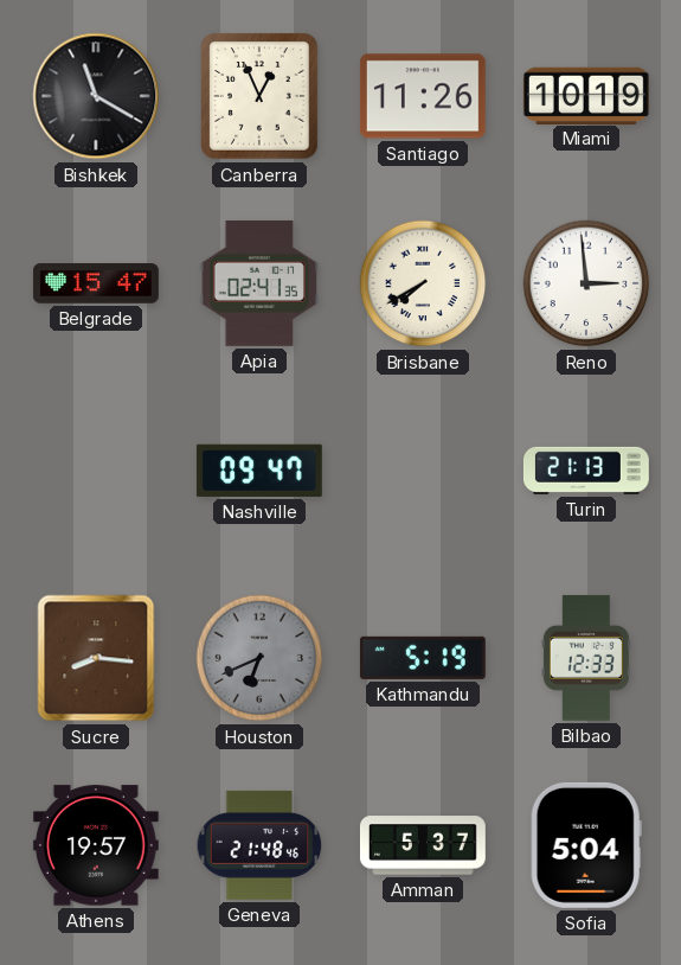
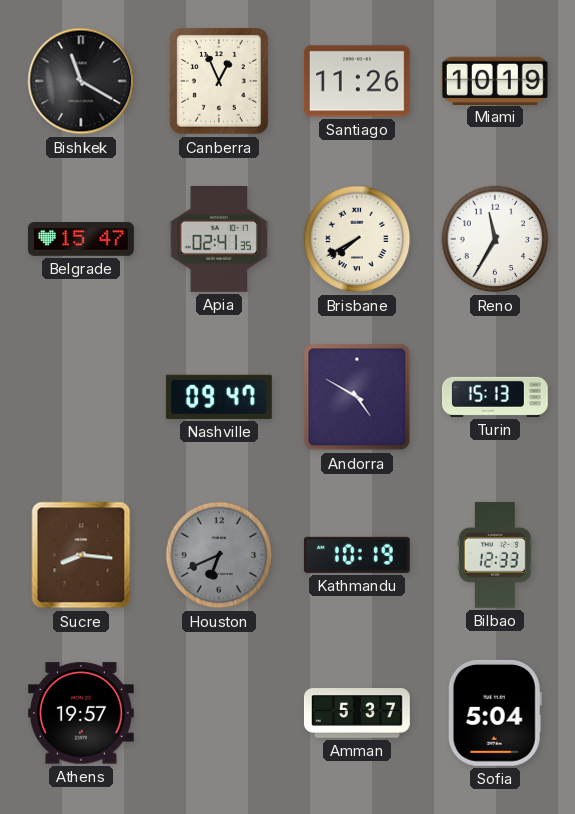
Reno: 2:59 -> 11:35 (495, 239)
Andorra: none -> 4:50 (357, 397)
Turin: 21:13 -> 15:13 (495, 397)
Kathmandu: 5:19 -> 10:19 (357, 555)
Geneva: 21:48 -> none (259, 845)
